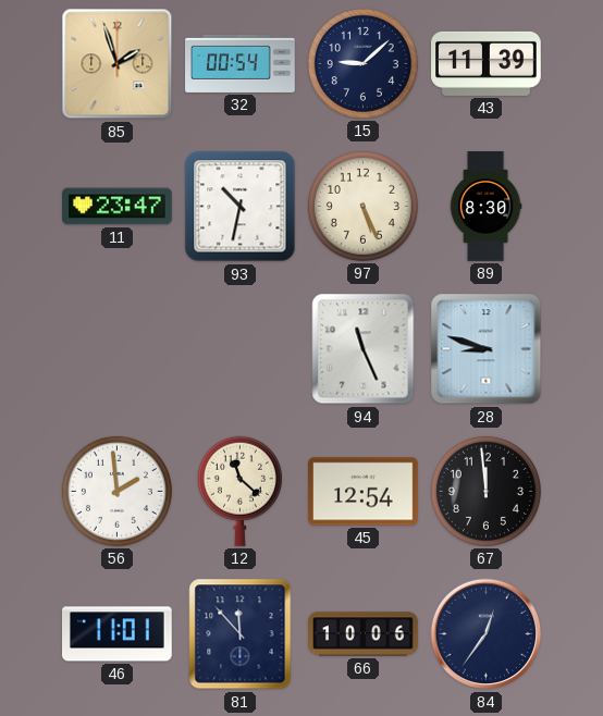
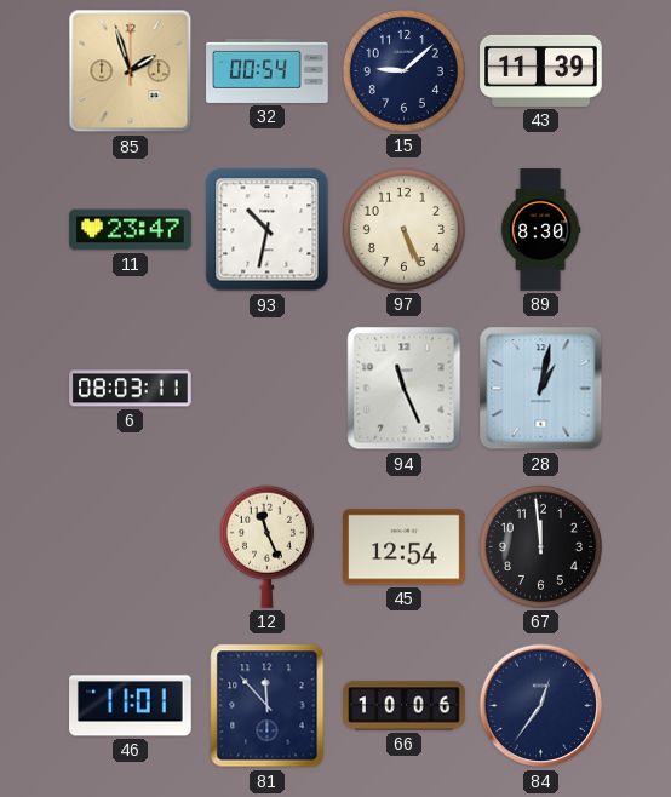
6: none -> 08:03 (131, 389)
28: 8:48 -> 1:02 (541, 389)
56: 1:59 -> none (116, 491)
12: 11:22 -> 11:26 (266, 546)
